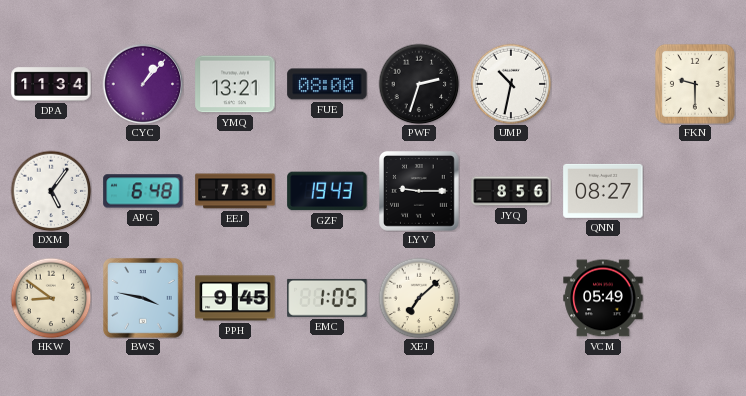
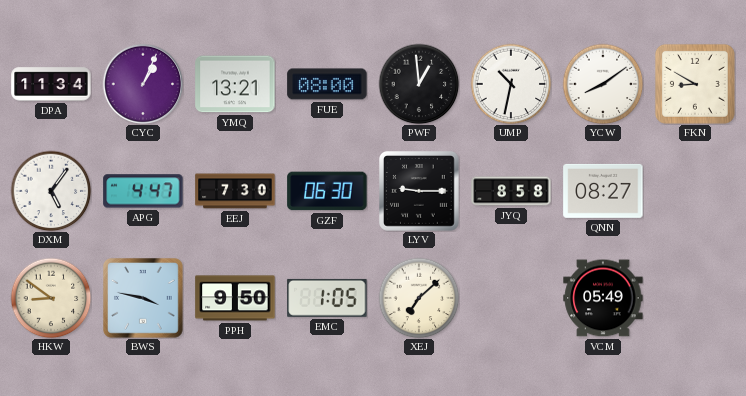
CYC: 1:07 -> 1:04 (143, 84)
PWF: 2:33 -> 12:59 (419, 84)
YCW: none -> 8:09 (603, 84)
FKN: 9:30 -> 8:50 (695, 84)
APG: 6:48 -> 4:47 (143, 191)
GZF: 19:43 -> 06:30 (327, 191)
JYQ: 8:56 -> 8:58 (511, 191)
PPH: 9:45 -> 9:50 (235, 298)
